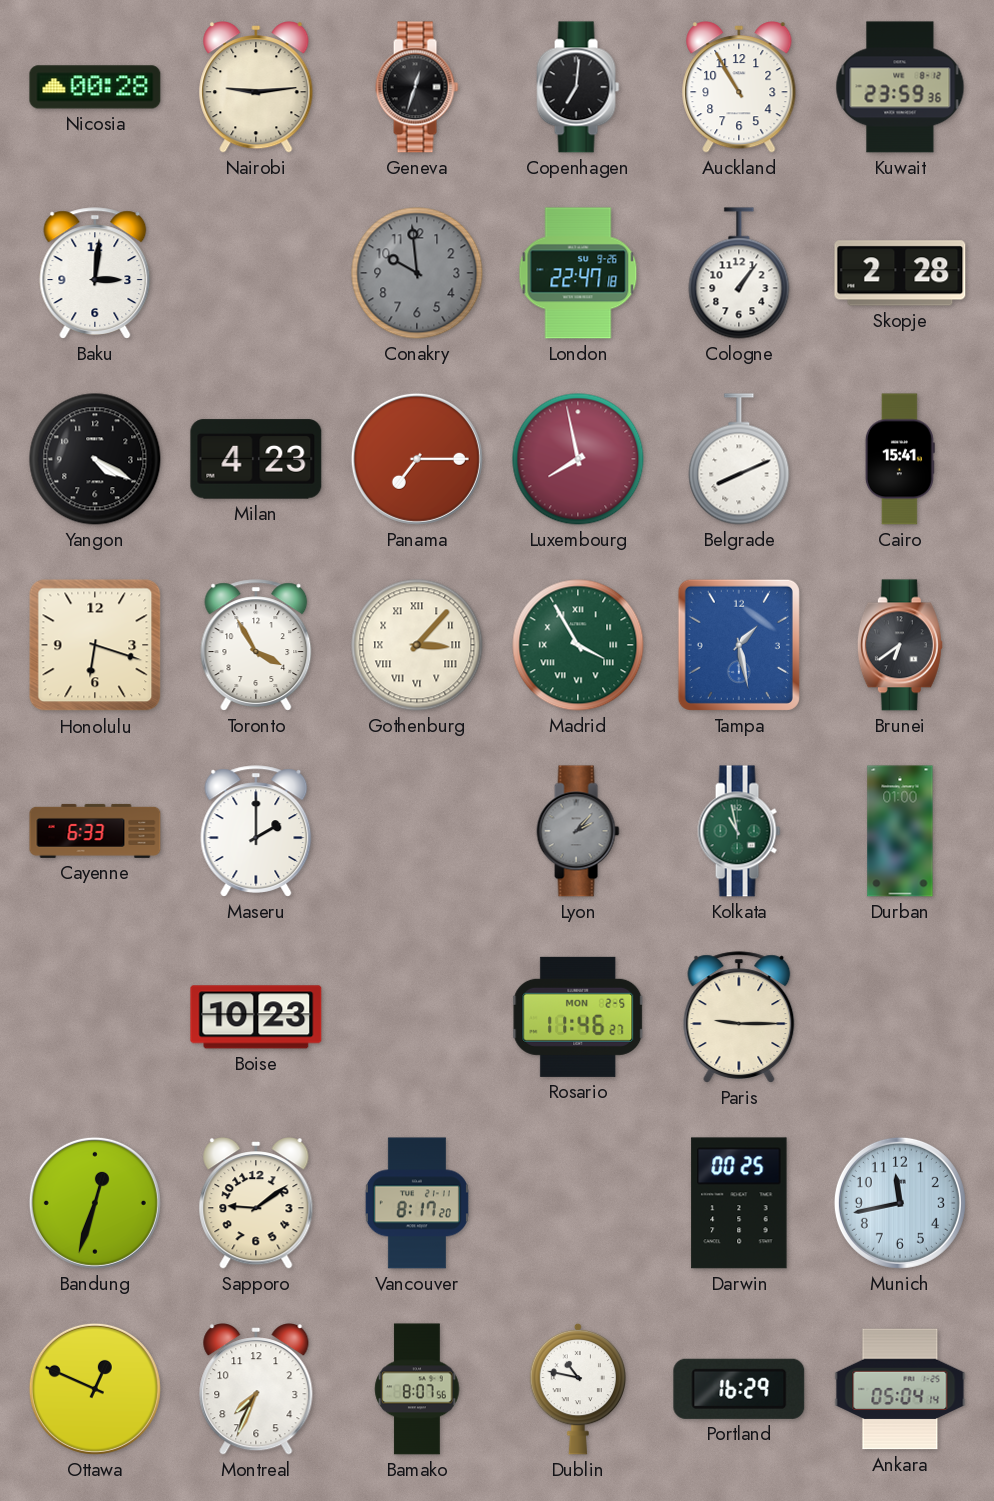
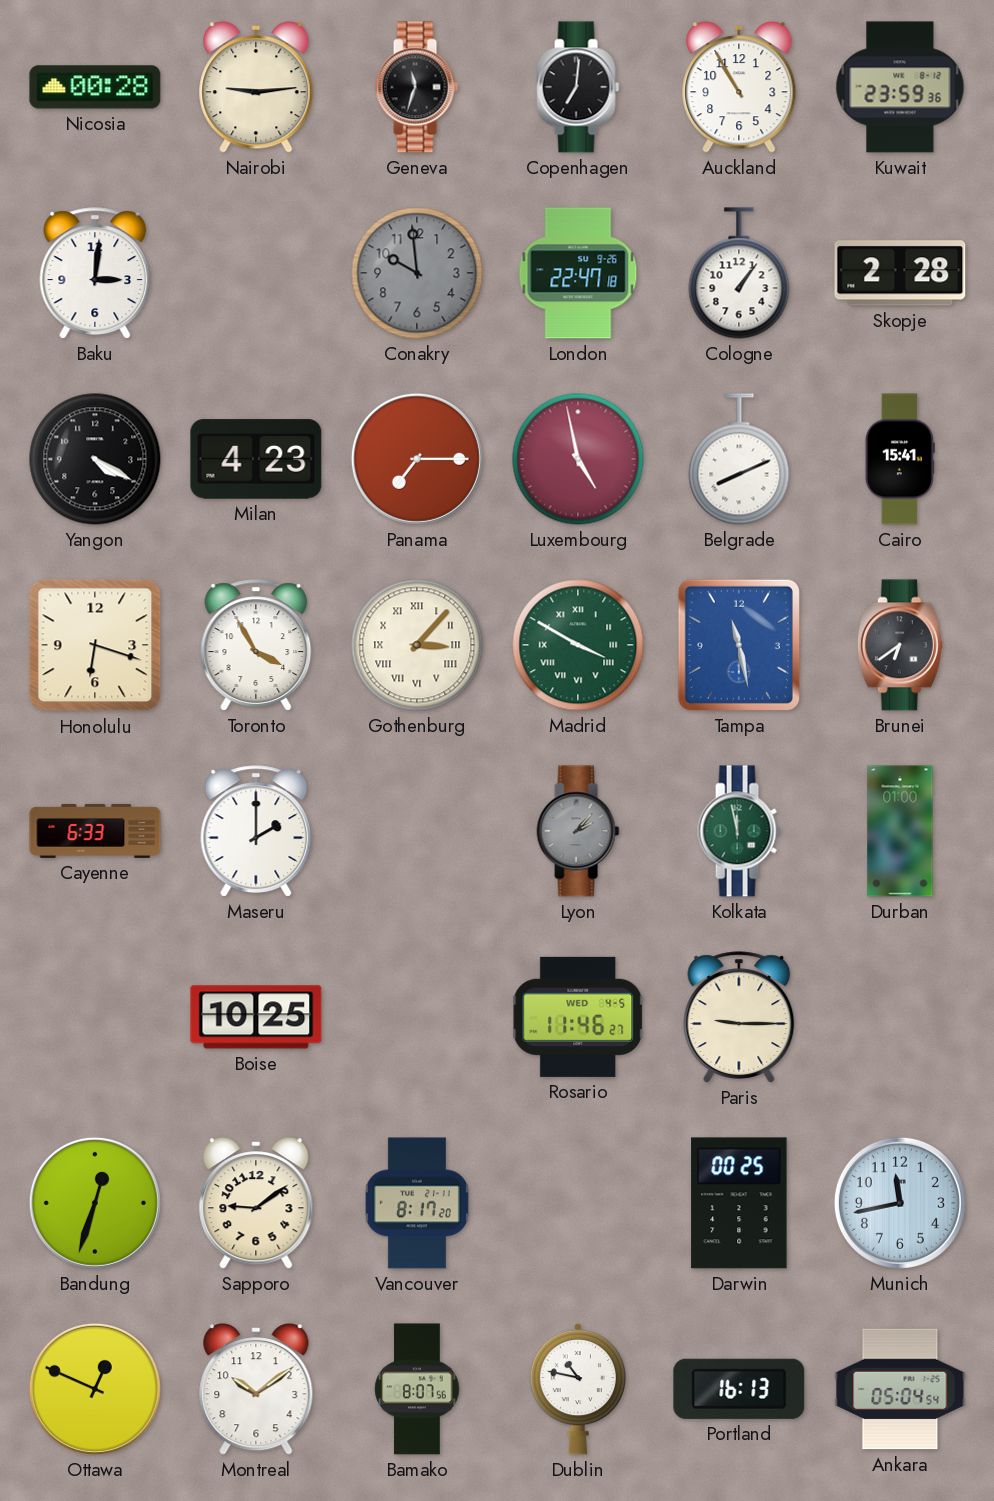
Geneva: 12:33 -> 11:33 (417, 87)
Luxembourg: 7:58 -> 4:58 (578, 459)
Madrid: 3:55 -> 3:50 (578, 645)
Tampa: 1:28 -> 11:28 (739, 645)
Kolkata: 10:58 -> 11:58 (739, 831)
Boise: 10:23 -> 10:25 (256, 1017)
Rosario date: MON 2-5 -> WED 4-5 (579, 1017)
Montreal: 7:34 -> 10:09 (256, 1389)
Portland: 16:29 -> 16:13 (739, 1389)
Ankara: 05:04:14 -> 05:04:54 (900, 1389)
